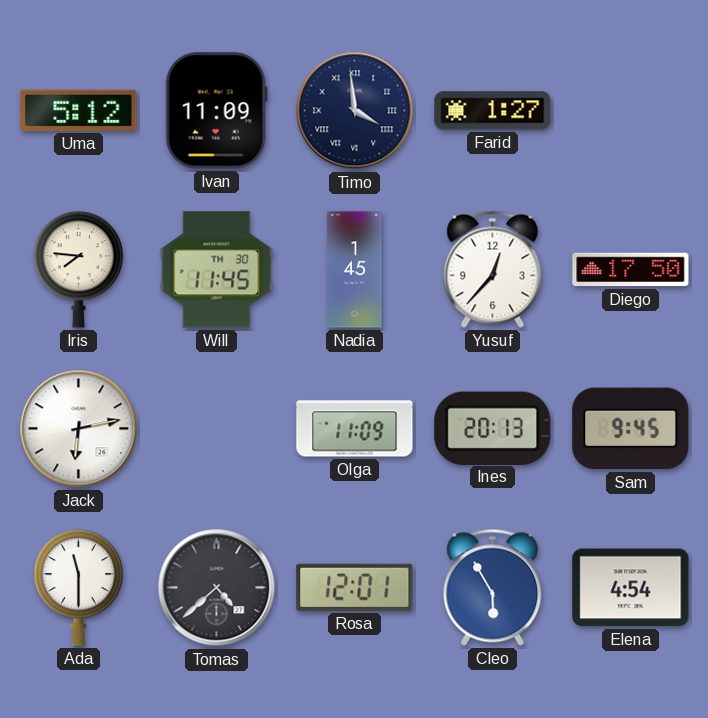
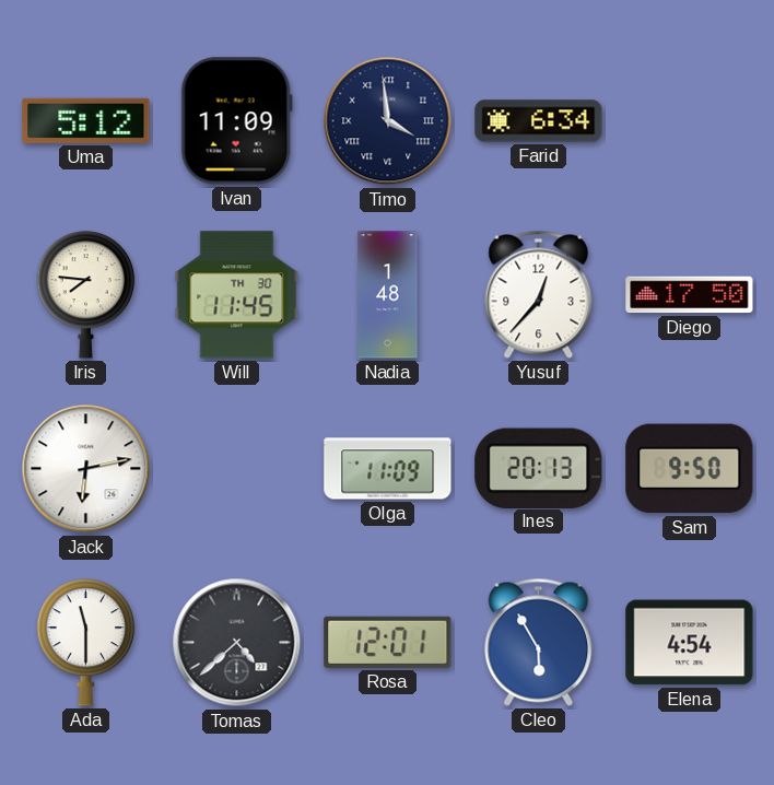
Farid: 1:27 -> 6:34 (539, 121)
Nadia: 1:45 -> 1:48 (388, 295)
Sam: 9:45 -> 9:50 (690, 469)
